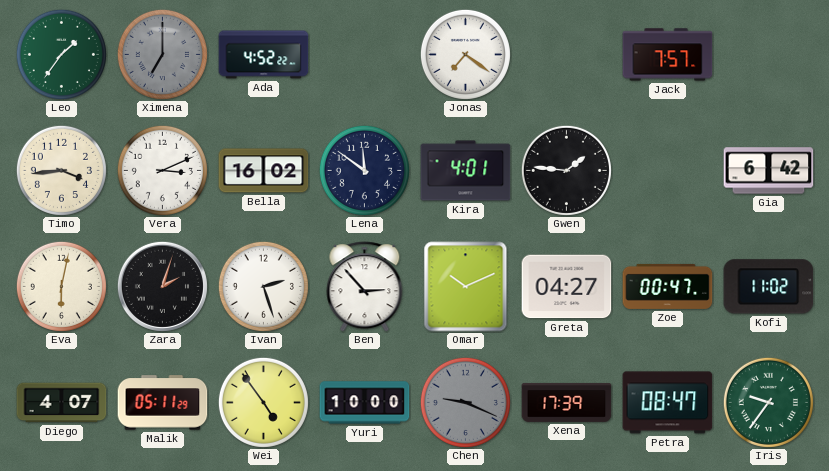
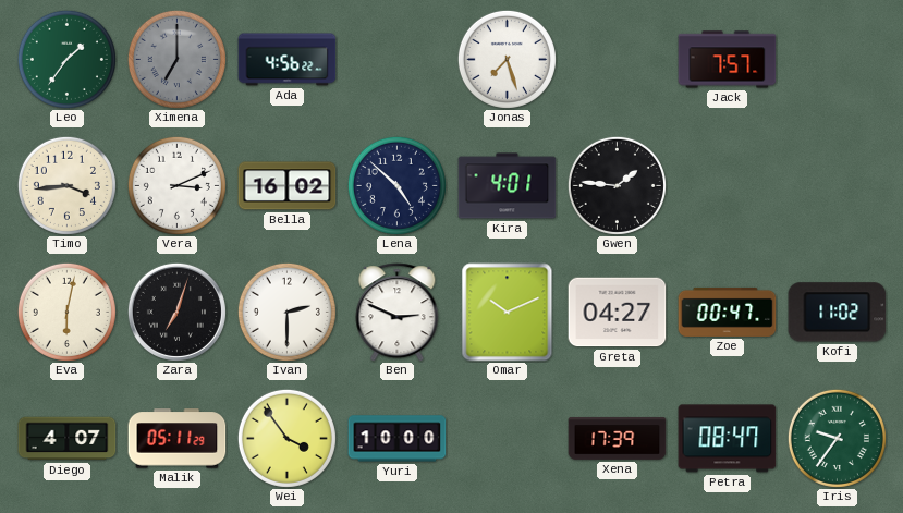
Ada: 4:52 -> 4:56 (288, 60)
Jonas: 7:21 -> 7:27 (507, 59)
Lena: 11:51 -> 4:52 (396, 185)
Gia: 6:42 -> none (769, 171)
Zara: 2:03 -> 7:03 (176, 312)
Ivan: 2:27 -> 2:30 (286, 312)
Ben: 2:53 -> 2:49 (398, 313)
Wei: 4:54 -> 3:54 (286, 438)
Chen: 9:19 -> none (465, 402)
